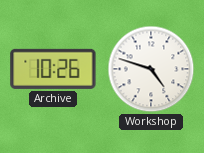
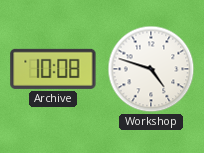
Archive: 10:26 -> 10:08 (53, 69)
